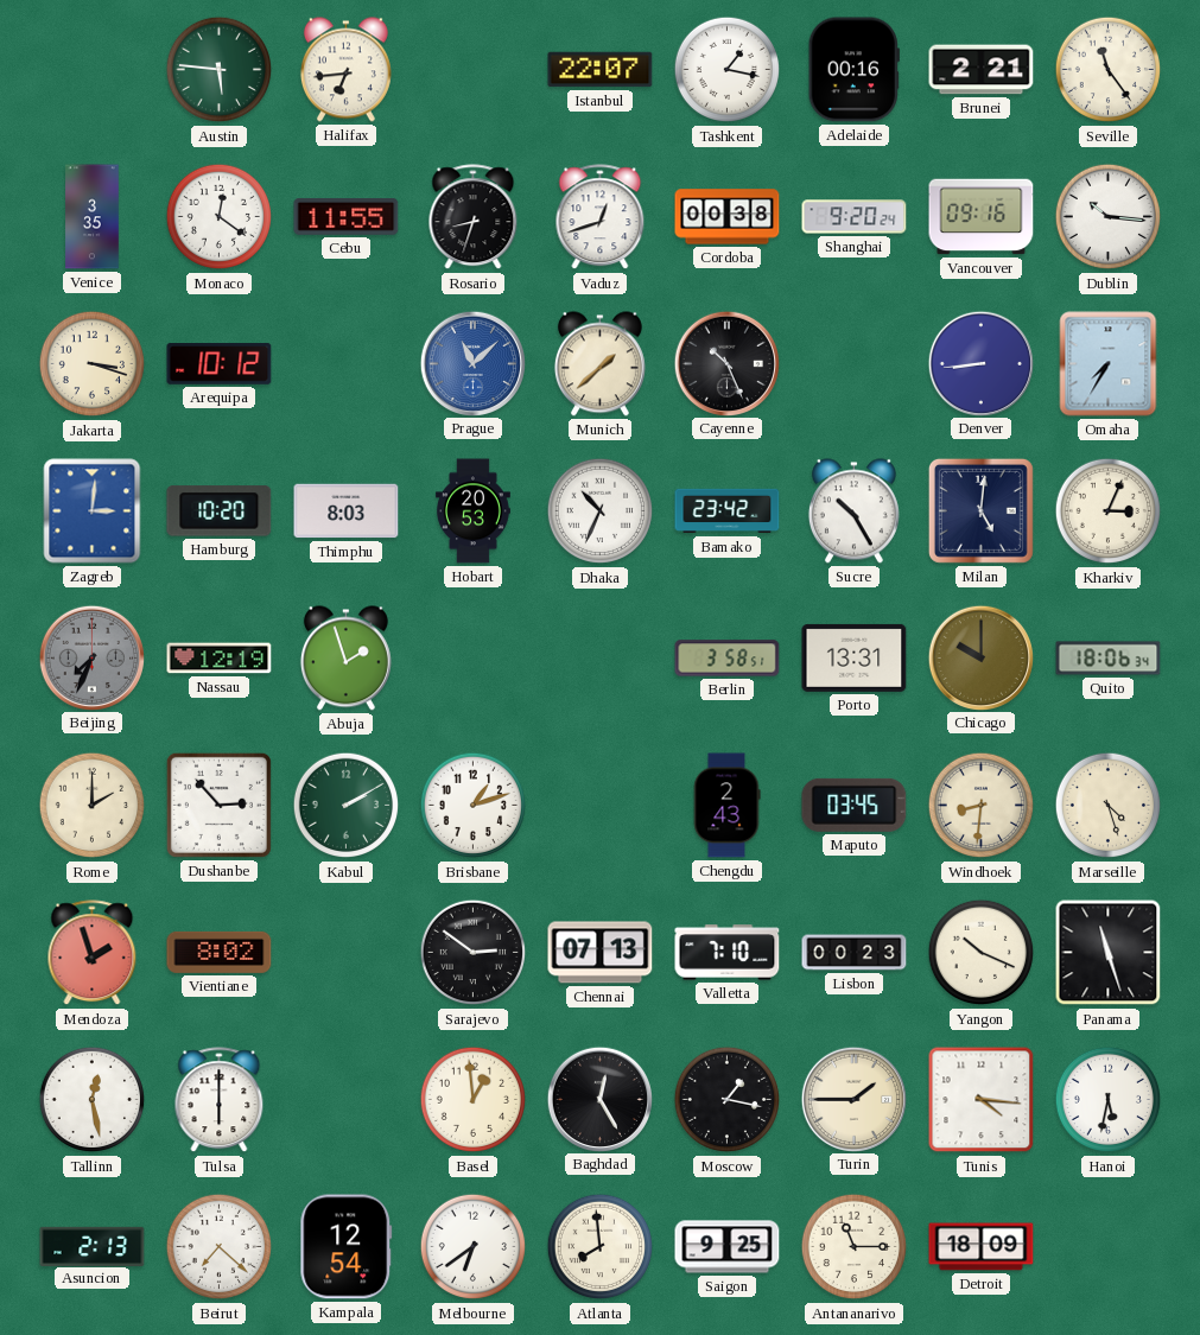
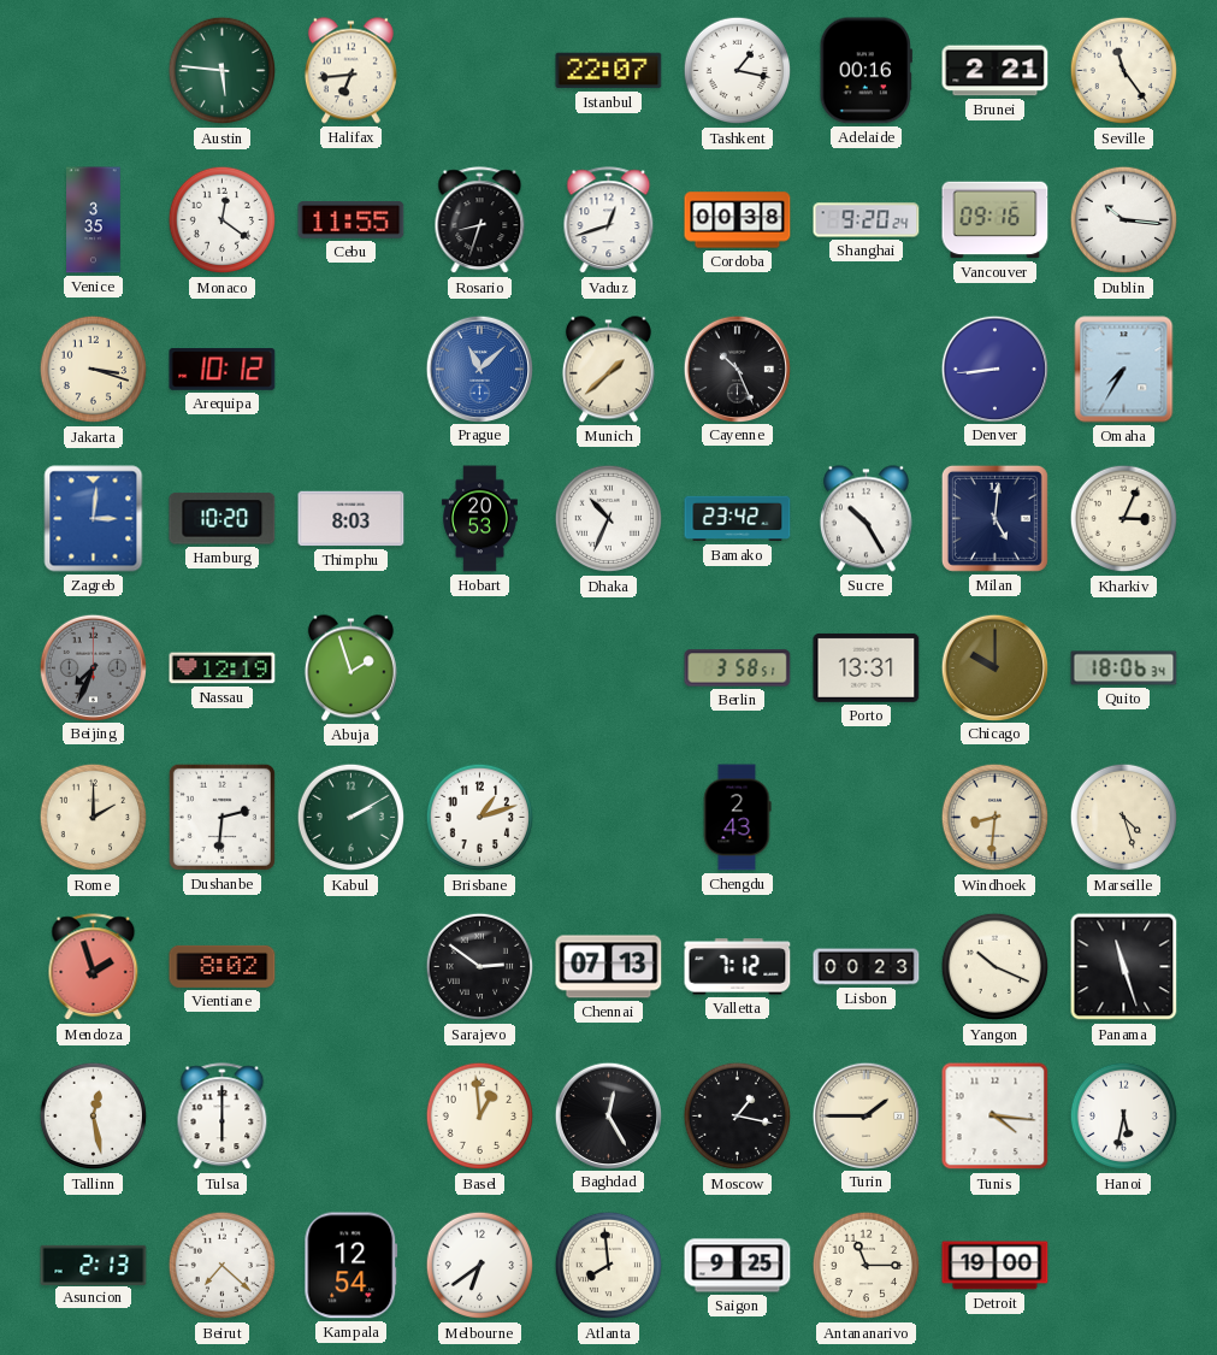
Dushanbe: 2:53 -> 2:31 (221, 817)
Maputo: 03:45 -> none (855, 805)
Valletta: 7:10 -> 7:12 (738, 967)
Detroit: 18:09 -> 19:00 (996, 1266)
